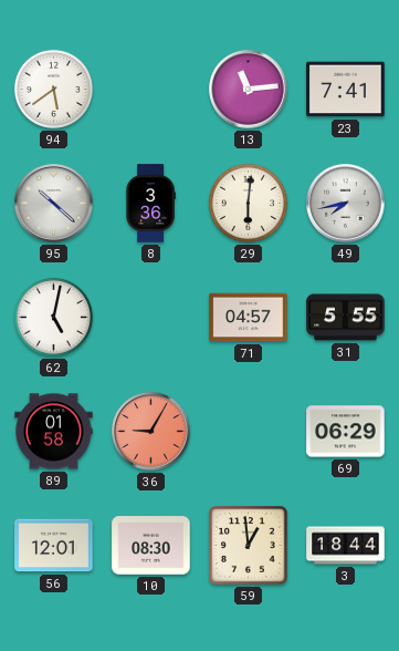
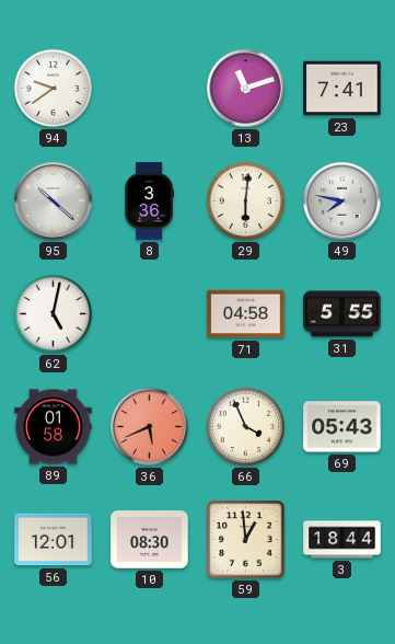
94: 5:39 -> 9:39 (53, 88)
13: 11:14 -> 11:12 (246, 89)
49: 7:43 -> 7:47 (342, 202)
71: 04:57 -> 04:58 (246, 314)
36: 9:05 -> 5:41 (150, 427)
66: none -> 3:56 (245, 426)
69: 06:29 -> 05:43 (342, 427)
